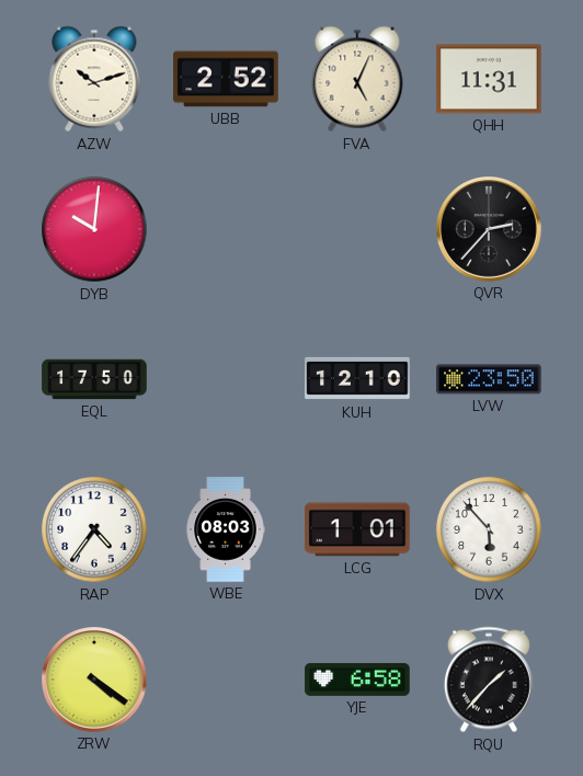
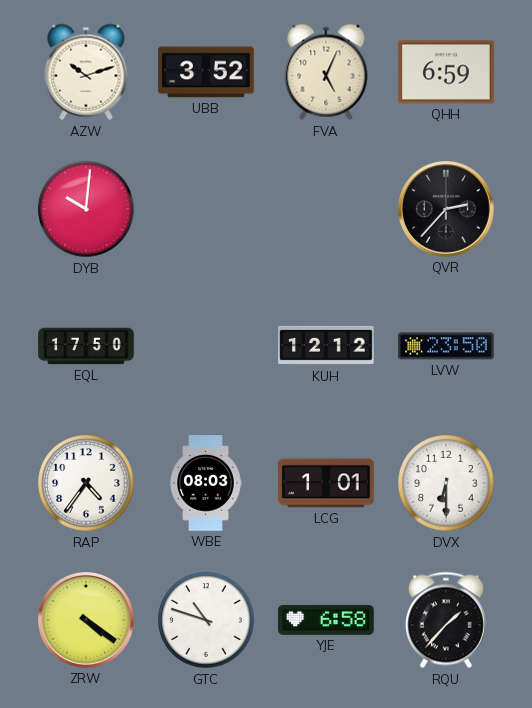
UBB: 2:52 -> 3:52 (206, 72)
QHH: 11:31 -> 6:59 (446, 72)
KUH: 12:10 -> 12:12 (326, 346)
DVX: 5:53 -> 6:30 (446, 483)
GTC: none -> 10:48 (206, 620)
